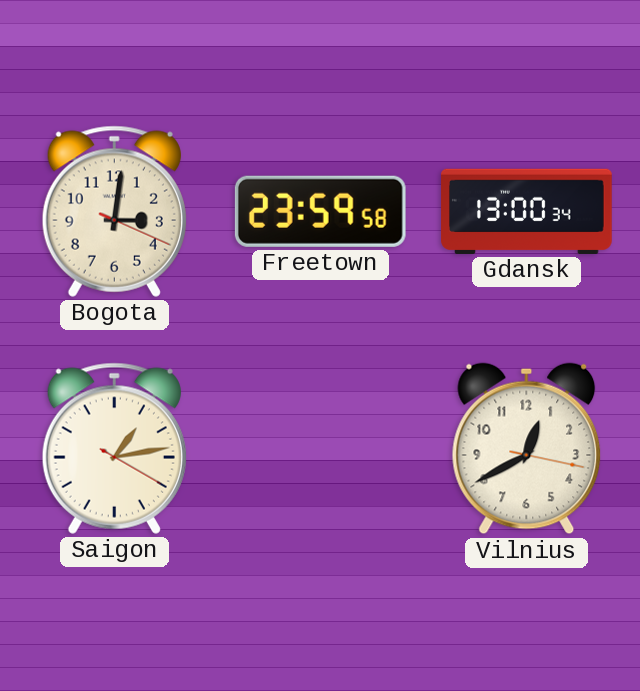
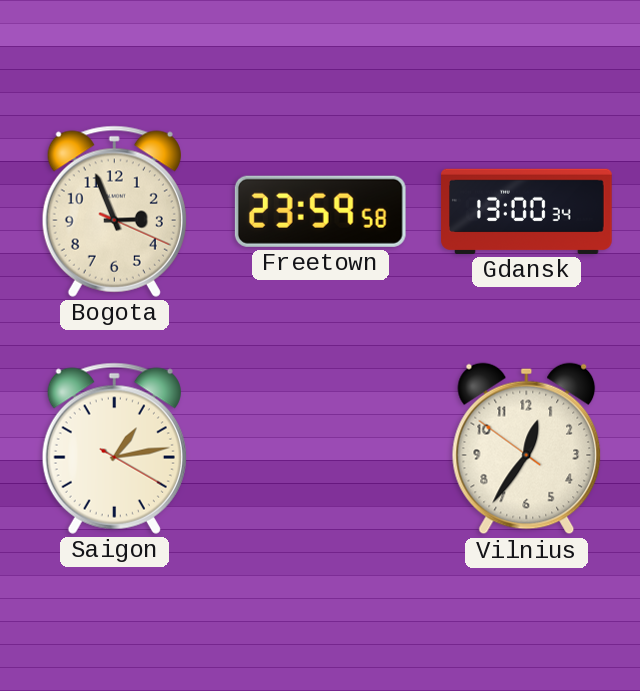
Bogota: 3:01 -> 2:56 (114, 211)
Vilnius: 12:40 -> 12:35 (527, 449)
